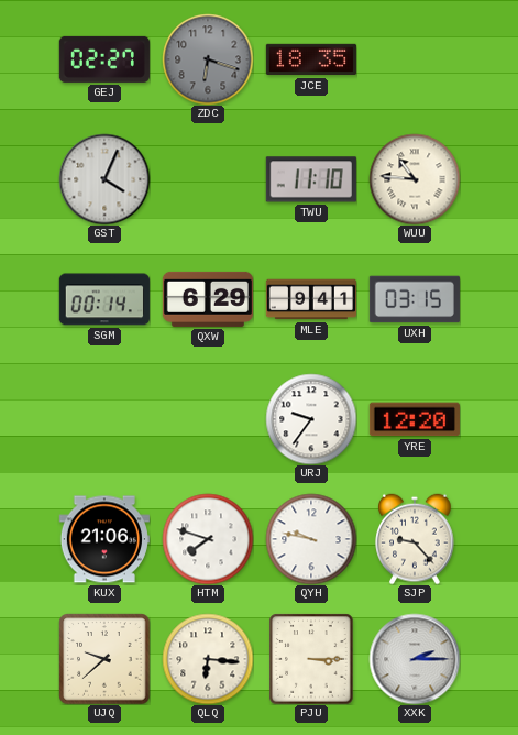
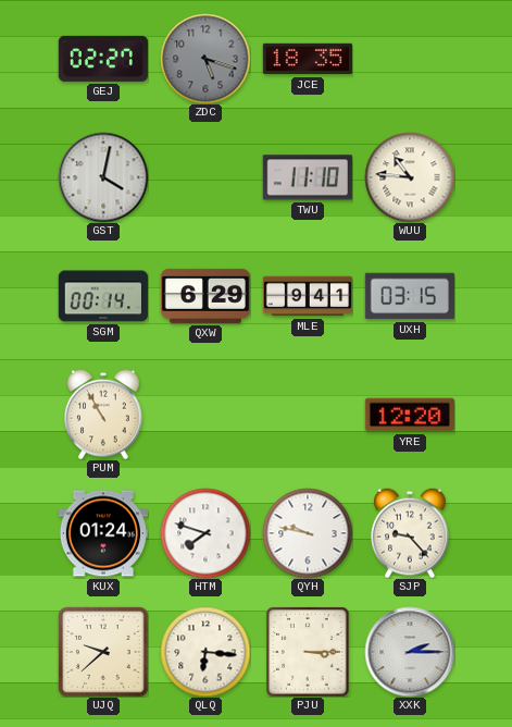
ZDC: 6:18 -> 5:18 (205, 59)
GST: 4:04 -> 4:02 (103, 177)
PUM: none -> 10:55 (103, 415)
URJ: 9:36 -> none (311, 419)
KUX: 21:06 -> 01:24 (103, 533)
